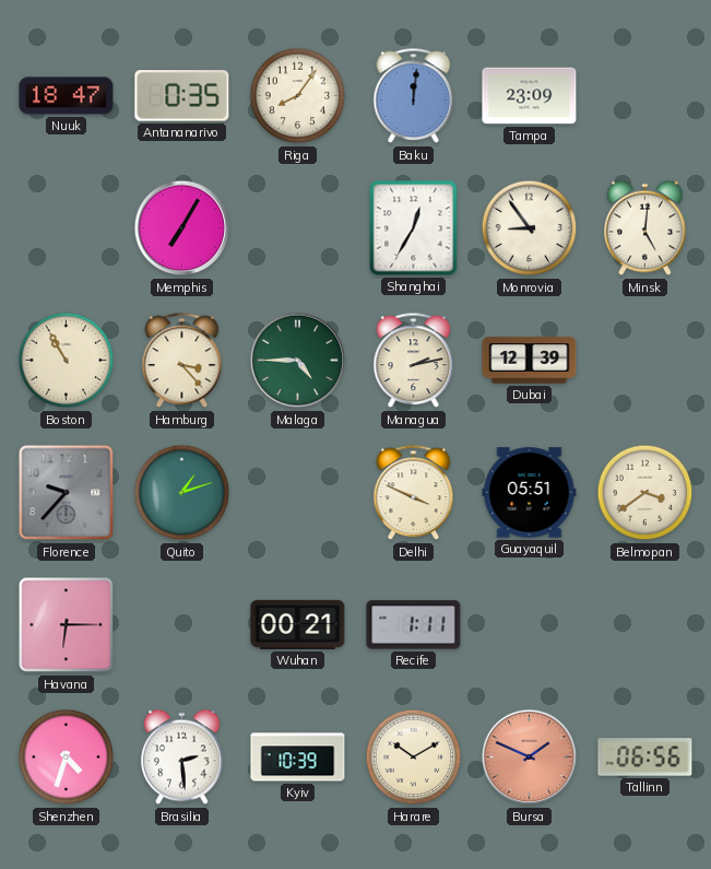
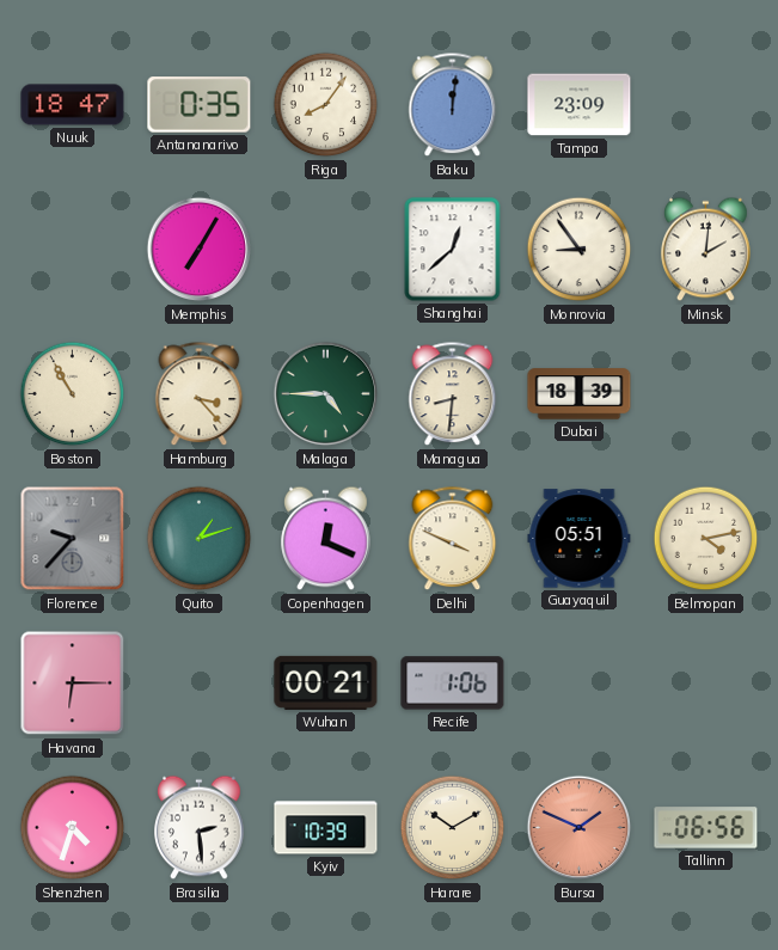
Shanghai: 12:35 -> 12:38 (453, 250)
Minsk: 5:01 -> 2:01 (706, 250)
Managua: 2:13 -> 8:31 (453, 394)
Dubai: 12:39 -> 18:39 (580, 394)
Copenhagen: none -> 12:19 (326, 539)
Belmopan: 3:39 -> 4:13 (706, 539)
Recife: 1:11 -> 1:06 (453, 684)
